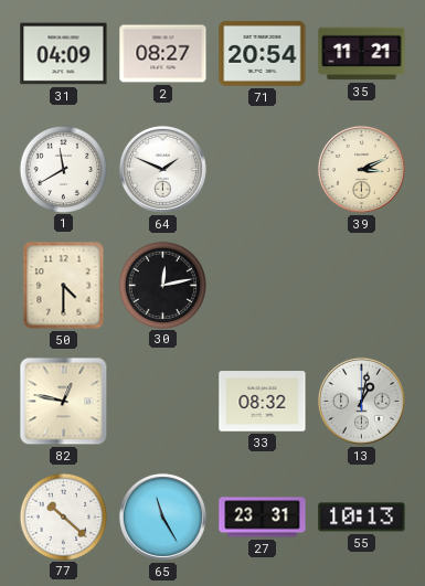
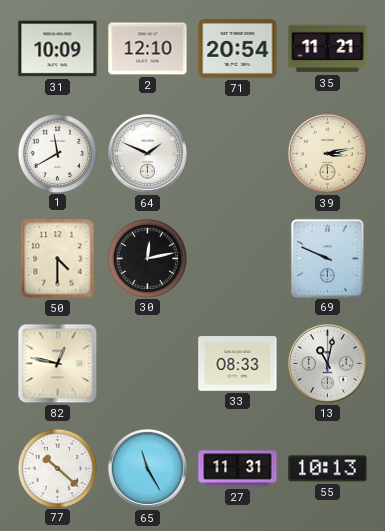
31: 04:09 -> 10:09 (58, 49)
2: 08:27 -> 12:10 (148, 49)
39: 3:11 -> 3:13 (327, 153)
69: none -> 9:49 (327, 258)
33: 08:32 -> 08:33 (238, 364)
13: 1:02 -> 11:02 (327, 363)
27: 23:31 -> 11:31 (238, 469)
